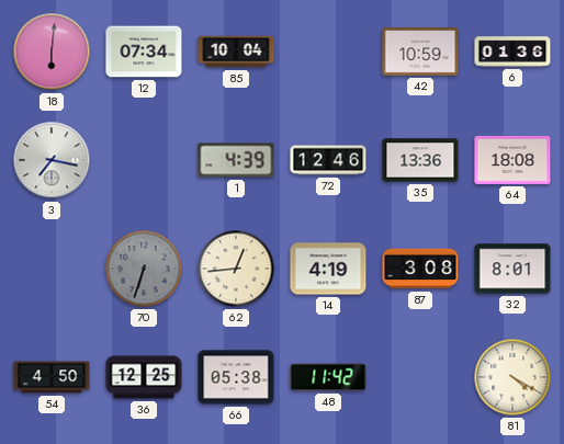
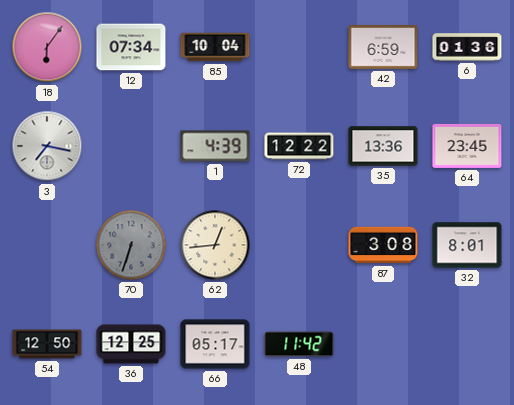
18: 6:01 -> 6:06 (47, 47)
42: 10:59 -> 6:59 (383, 47)
72: 12:46 -> 12:22 (299, 146)
64: 18:08 -> 23:45 (467, 146)
14: 4:19 -> none (328, 269)
54: 4:50 -> 12:50 (47, 344)
66: 05:38 -> 05:17 (215, 344)
81: 4:20 -> none (512, 377)
